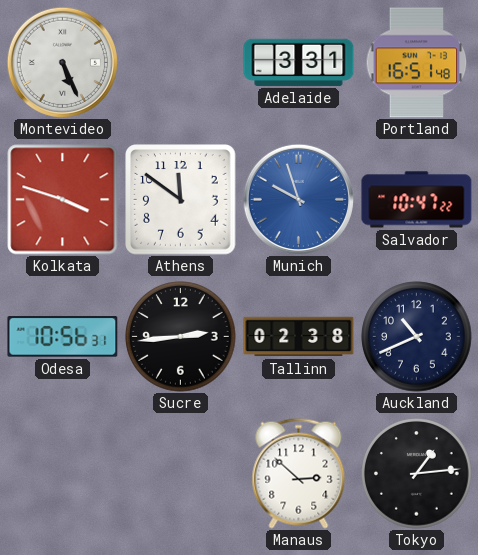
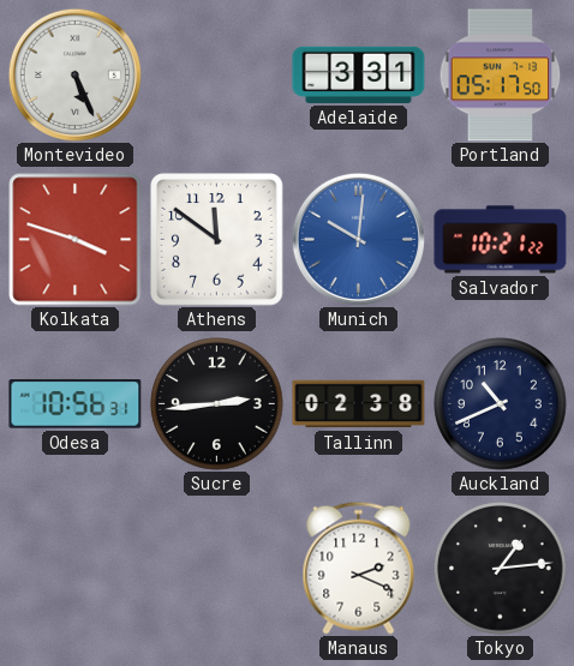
Portland: 16:51 -> 05:17 (501, 76)
Munich: 9:57 -> 10:01 (358, 239)
Salvador: 10:47 -> 10:21 (501, 240)
Manaus: 2:52 -> 2:19 (359, 568)
